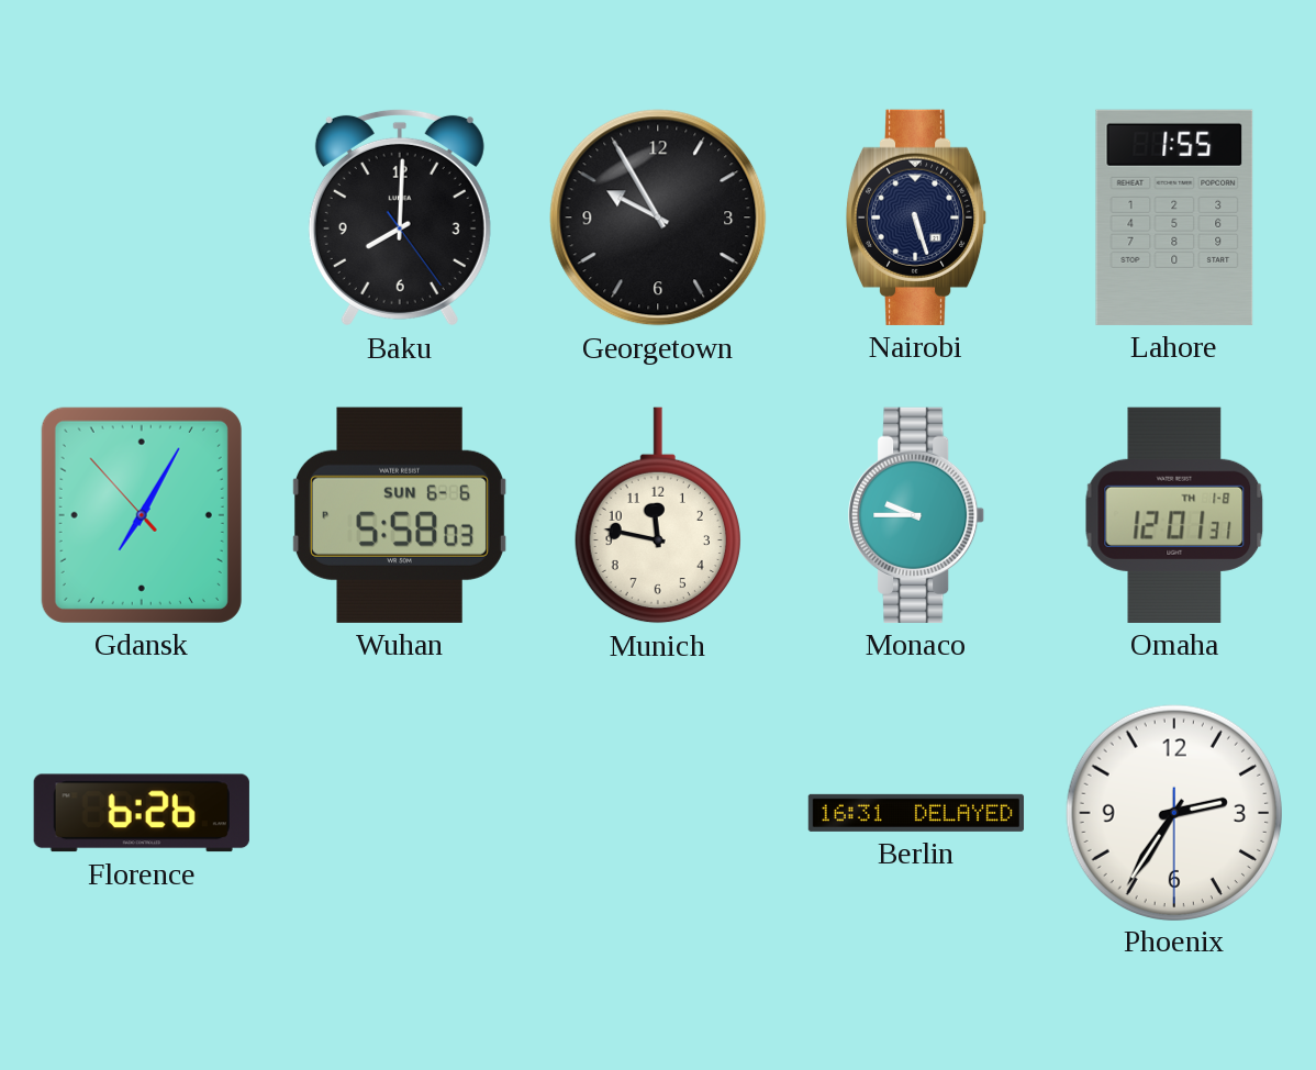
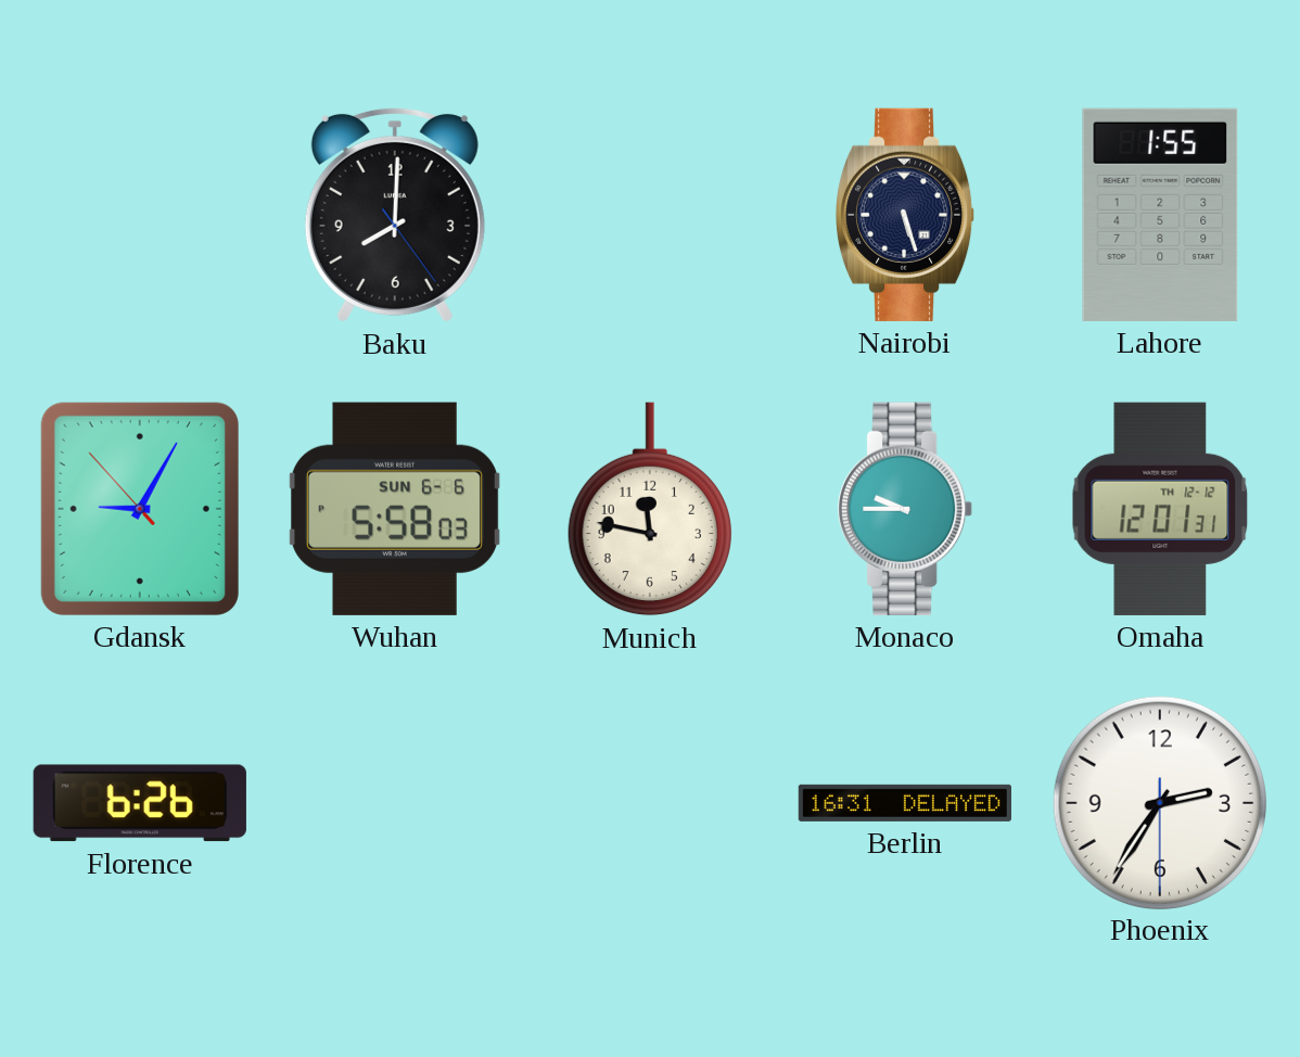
Georgetown: 9:55 -> none (658, 218)
Gdansk: 7:04 -> 9:04 (140, 509)
Omaha date: TH 1-8 -> TH 12-12 (1160, 509)
